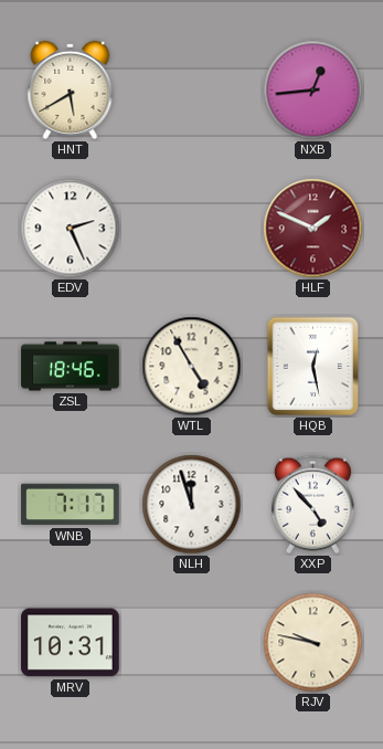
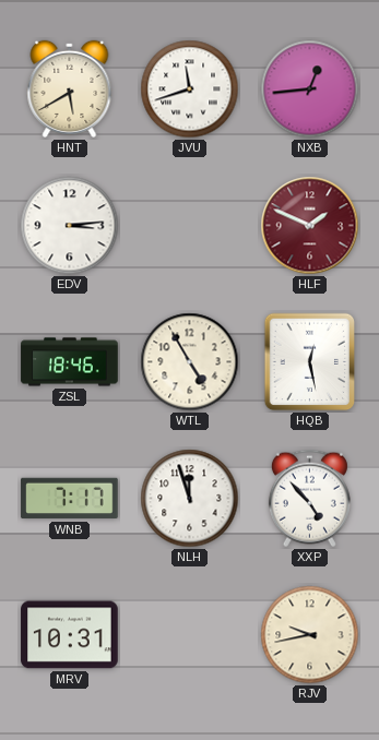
JVU: none -> 11:42 (190, 89)
EDV: 2:26 -> 3:14 (70, 226)
RJV: 9:47 -> 9:43 (310, 635)
